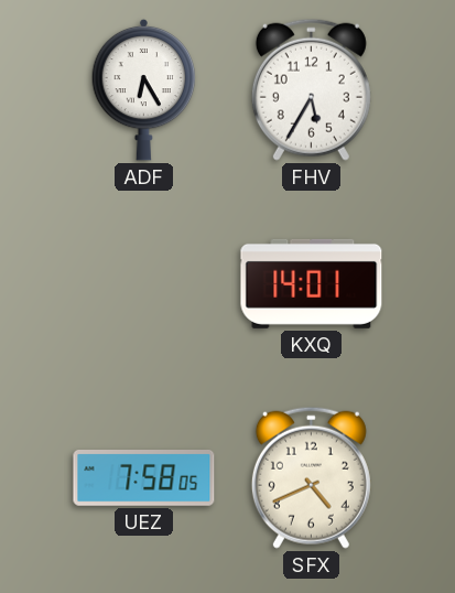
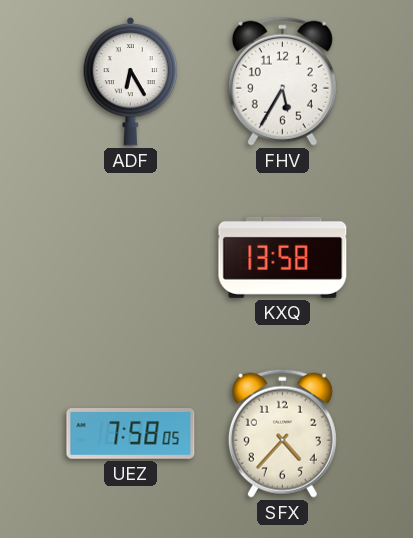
KXQ: 14:01 -> 13:58 (283, 257)
SFX: 4:41 -> 4:37 (282, 433)
